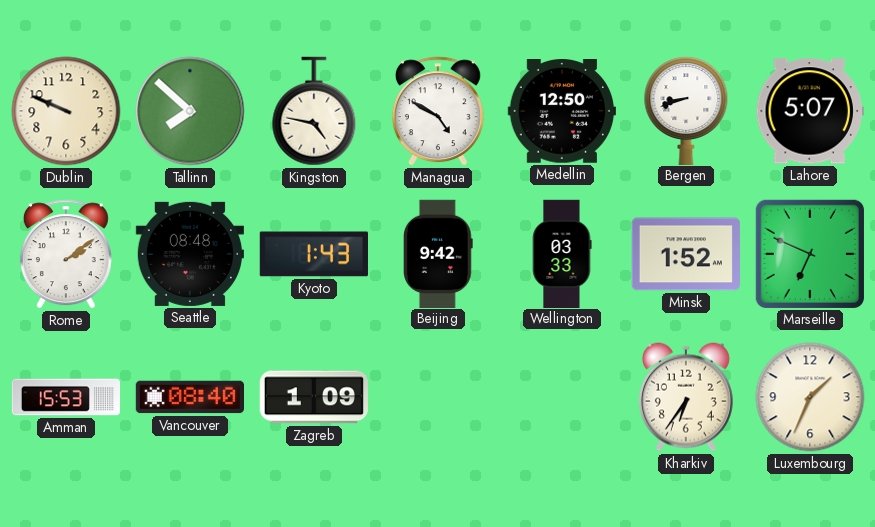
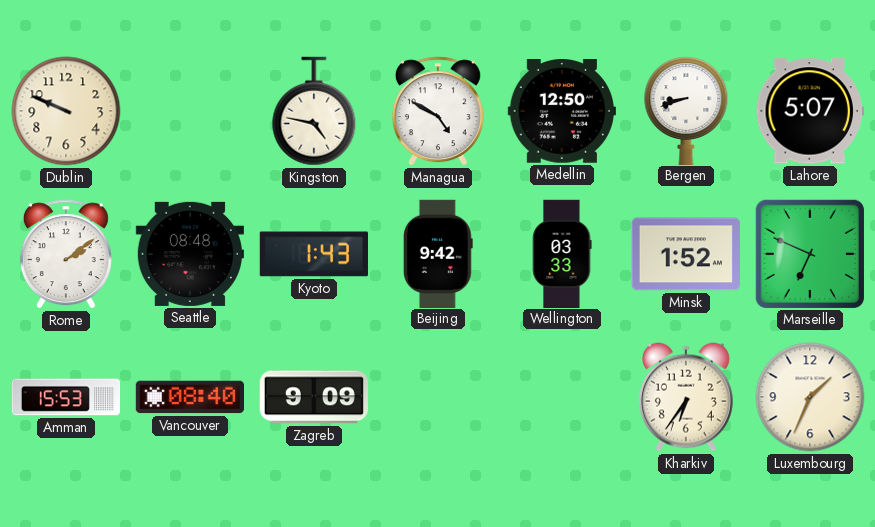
Tallinn: 7:52 -> none (190, 111)
Zagreb: 1:09 -> 9:09 (314, 397)
